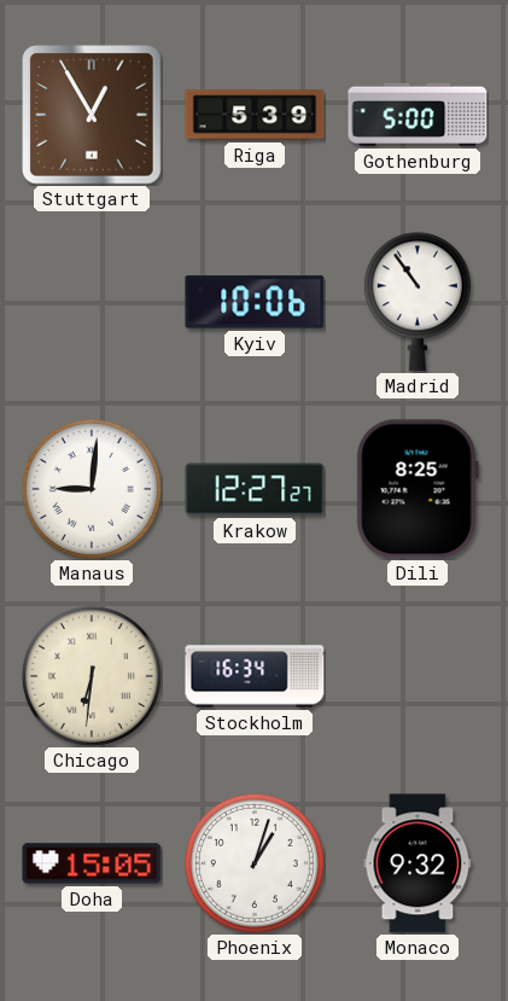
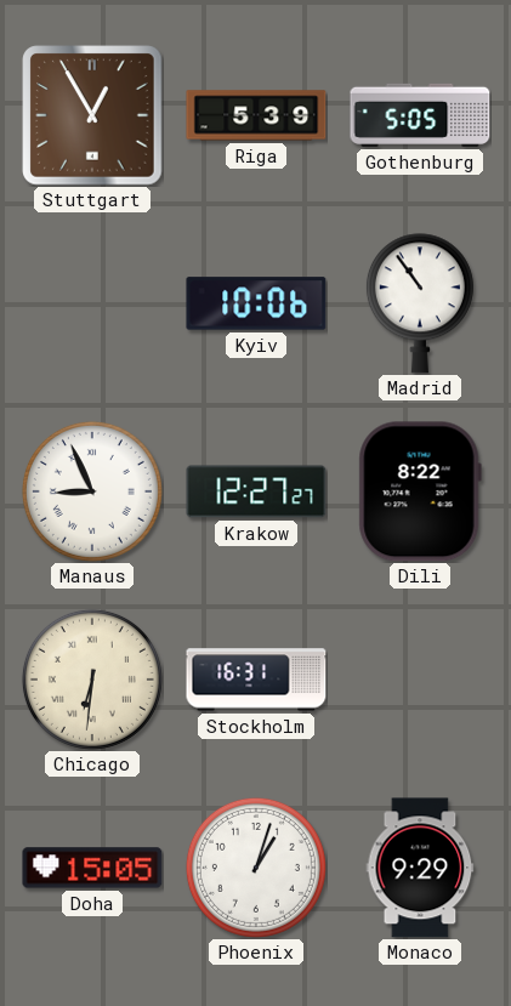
Gothenburg: 5:00 -> 5:05 (420, 115)
Manaus: 9:01 -> 8:56 (92, 491)
Dili: 8:25 -> 8:22 (420, 491)
Stockholm: 16:34 -> 16:31 (256, 680)
Monaco: 9:32 -> 9:29 (420, 868)
